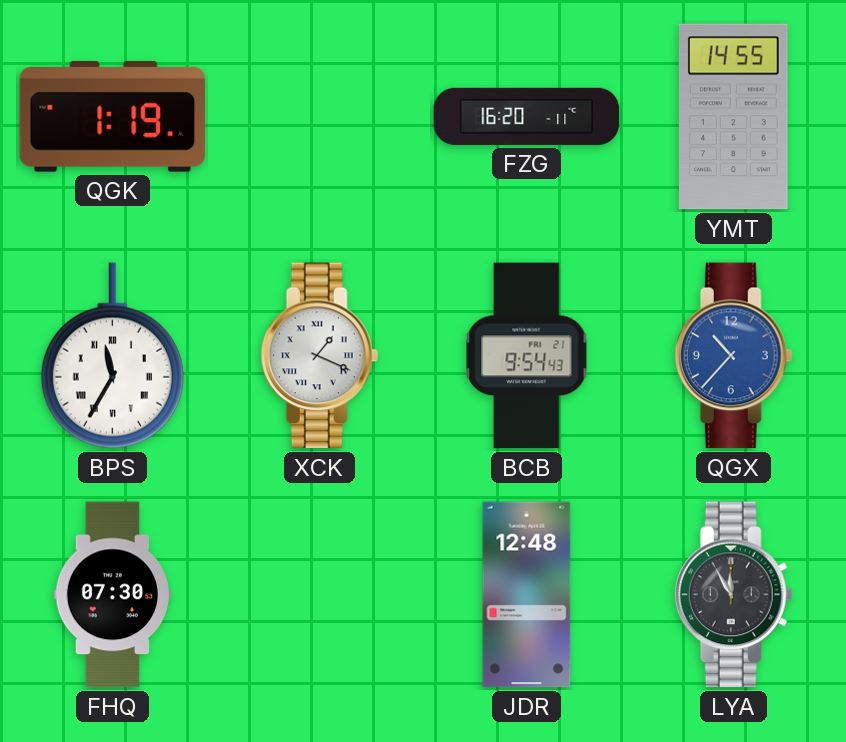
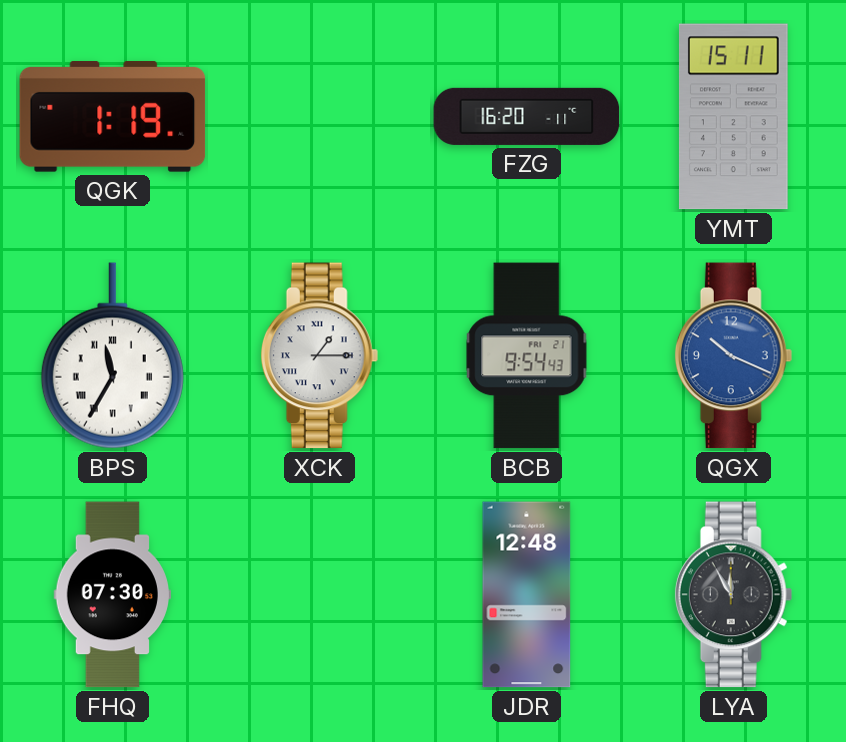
YMT: 14:55 -> 15:11 (733, 117)
XCK: 1:19 -> 1:15 (320, 356)
QGX: 10:37 -> 10:19 (734, 356)
